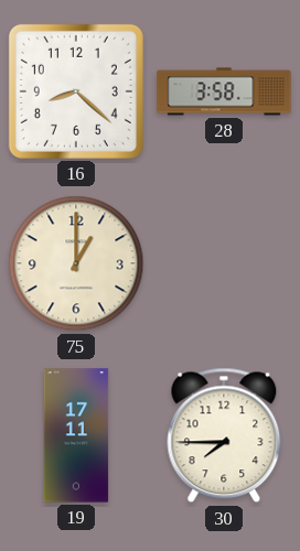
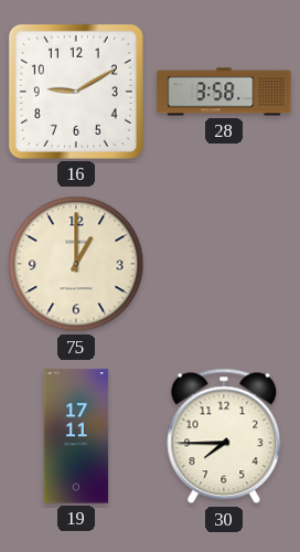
16: 8:22 -> 9:10 (76, 92)
